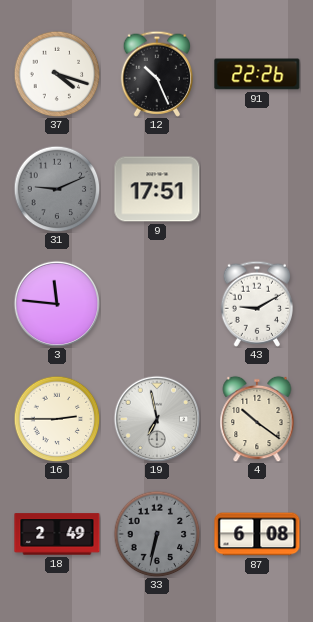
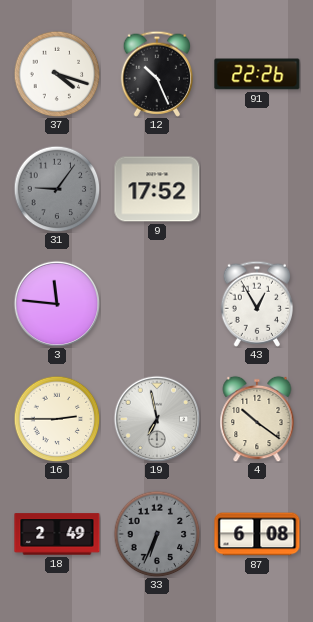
31: 9:11 -> 9:06 (57, 189)
9: 17:51 -> 17:52 (157, 189)
43: 9:10 -> 12:55 (256, 304)
33: 6:32 -> 6:34 (157, 534)
